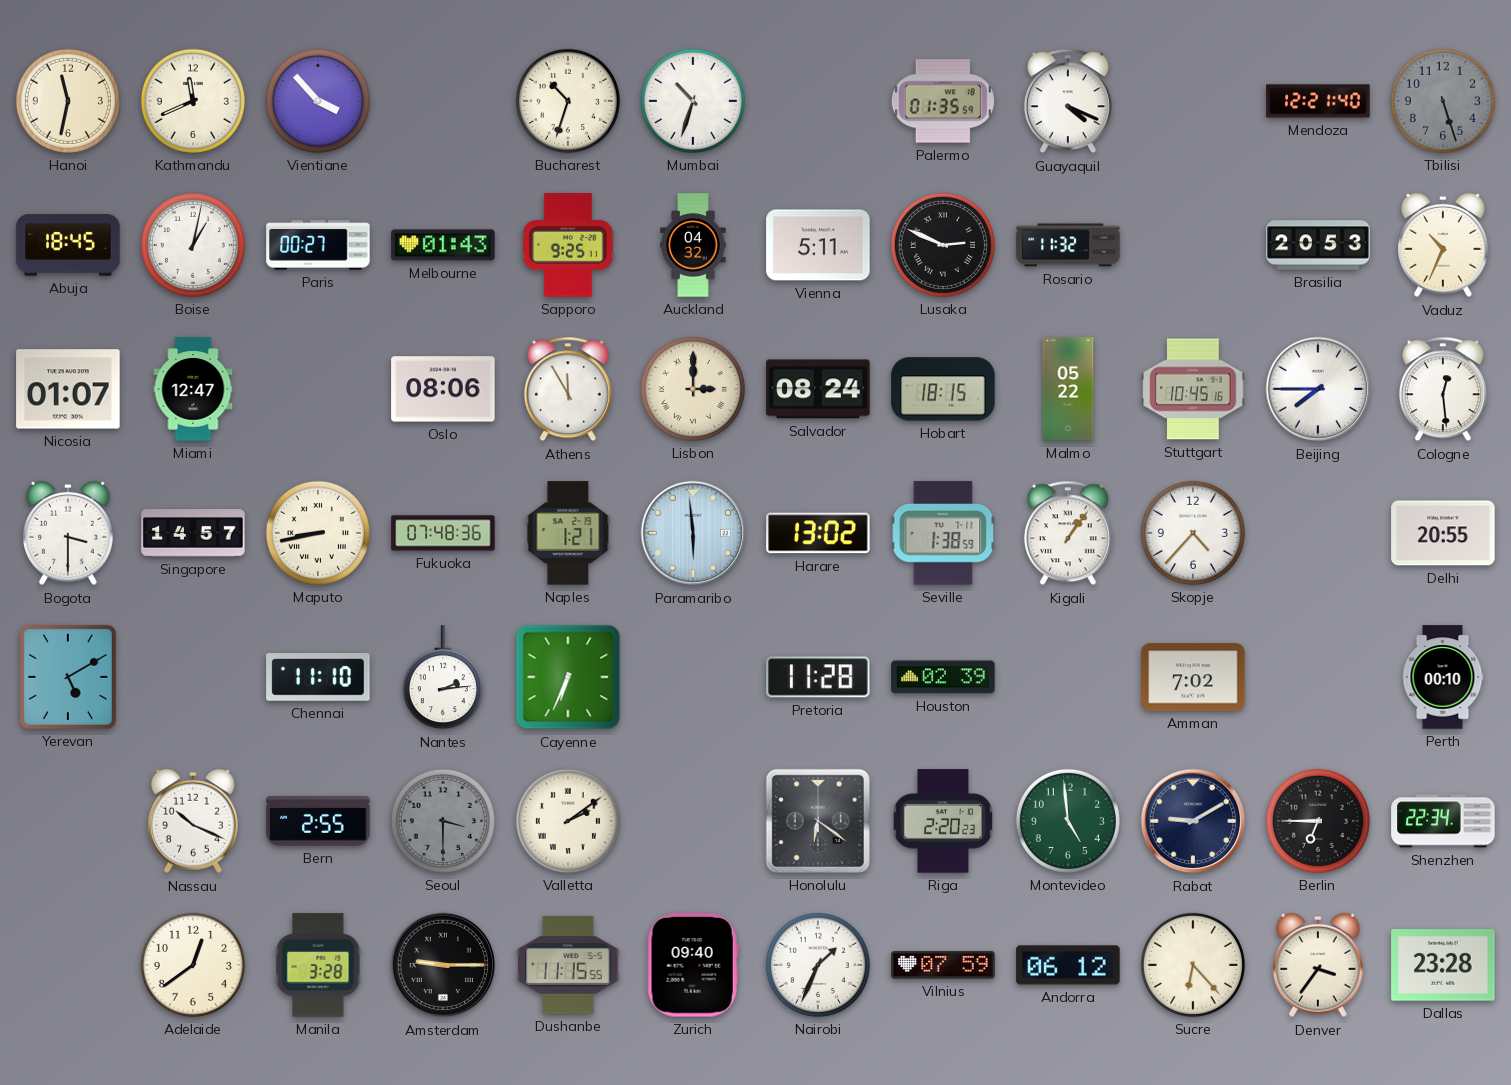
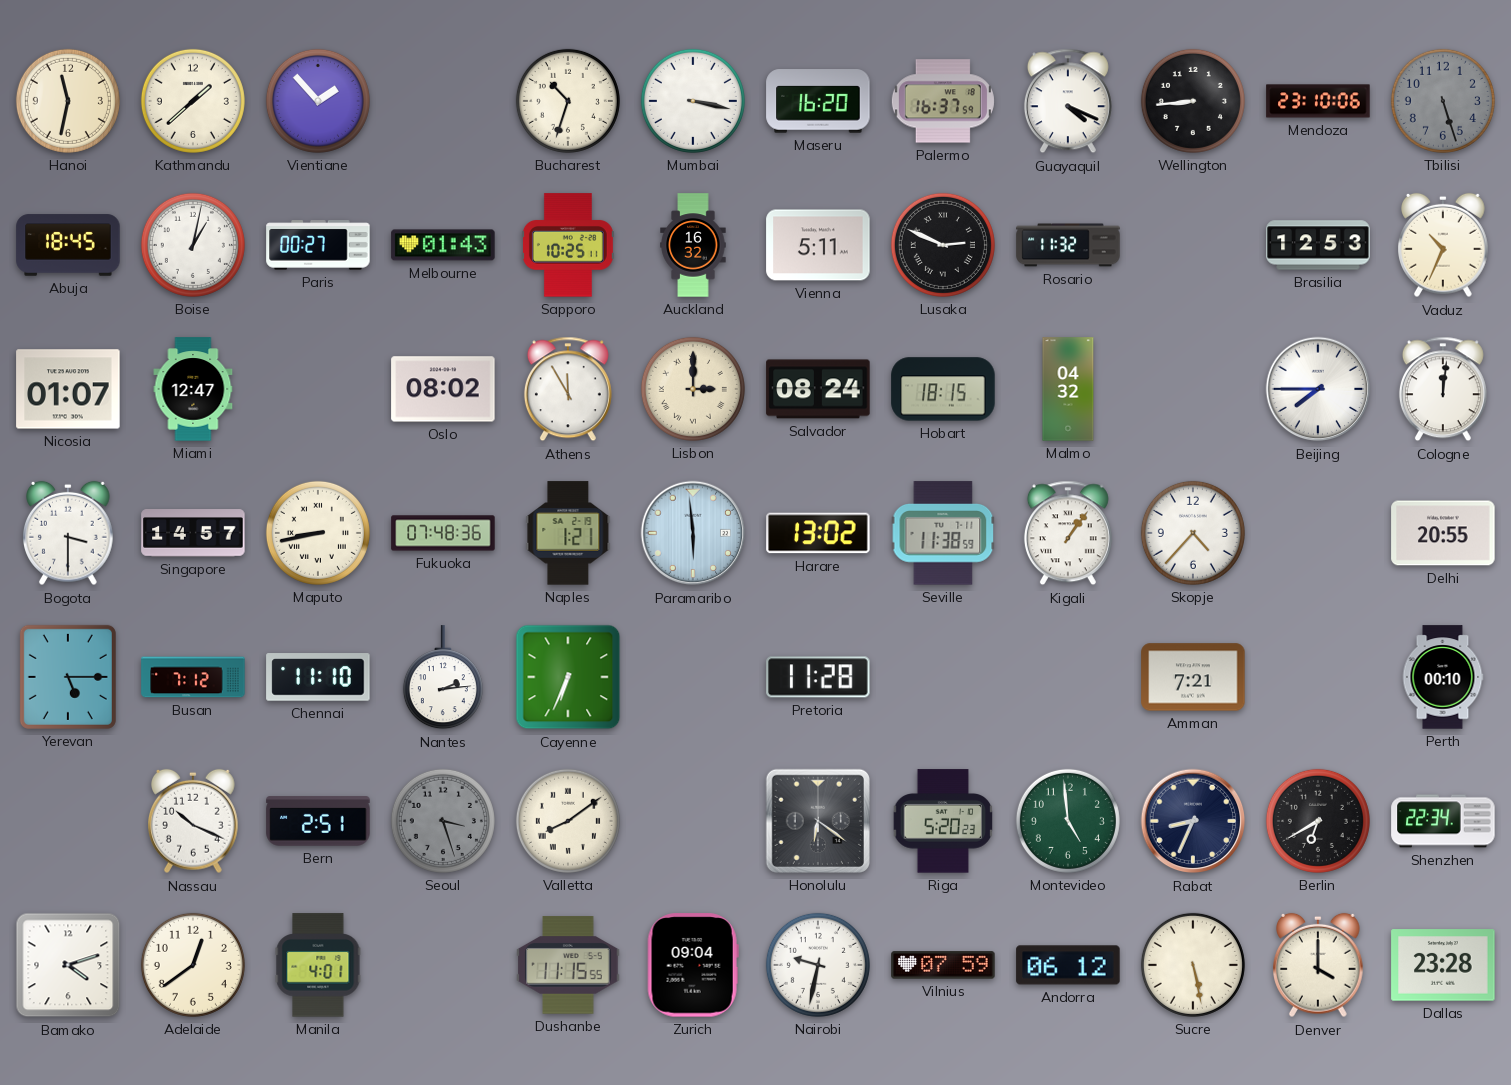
Kathmandu: 11:41 -> 1:38 (193, 101)
Vientiane: 3:53 -> 1:53 (318, 101)
Mumbai: 10:33 -> 3:17 (693, 101)
Maseru: none -> 16:20 (818, 101)
Palermo: 01:35 -> 16:37 (943, 101)
Wellington: none -> 8:44 (1193, 101)
Mendoza: 12:21 -> 23:10 (1318, 101)
Sapporo: 9:25 -> 10:25 (568, 245)
Auckland: 04:32 -> 16:32 (693, 245)
Brasilia: 20:53 -> 12:53 (1318, 245)
Oslo: 08:06 -> 08:02 (443, 389)
Malmo: 05:22 -> 04:32 (1068, 389)
Stuttgart: 10:45 -> none (1193, 389)
Cologne: 12:29 -> 12:01 (1443, 389)
Seville: 1:38 -> 11:38 (943, 533)
Yerevan: 5:10 -> 5:15 (68, 677)
Busan: none -> 7:12 (193, 677)
Houston: 02:39 -> none (943, 677)
Amman: 7:02 -> 7:21 (1193, 677)
Bern: 2:55 -> 2:51 (318, 821)
Seoul: 3:30 -> 3:27 (443, 821)
Valletta: 2:09 -> 8:09 (568, 821)
Riga: 2:20 -> 5:20 (943, 821)
Rabat: 9:10 -> 8:34 (1193, 821)
Berlin: 6:45 -> 6:40 (1318, 821)
Bamako: none -> 4:12 (68, 965)
Manila: 3:28 -> 4:01 (318, 965)
Amsterdam: 9:15 -> none (443, 965)
Zurich: 09:40 -> 09:04 (693, 965)
Nairobi: 1:34 -> 9:32 (818, 965)
Sucre: 6:23 -> 5:28 (1193, 965)
Denver: 3:36 -> 4:00 (1319, 965)
